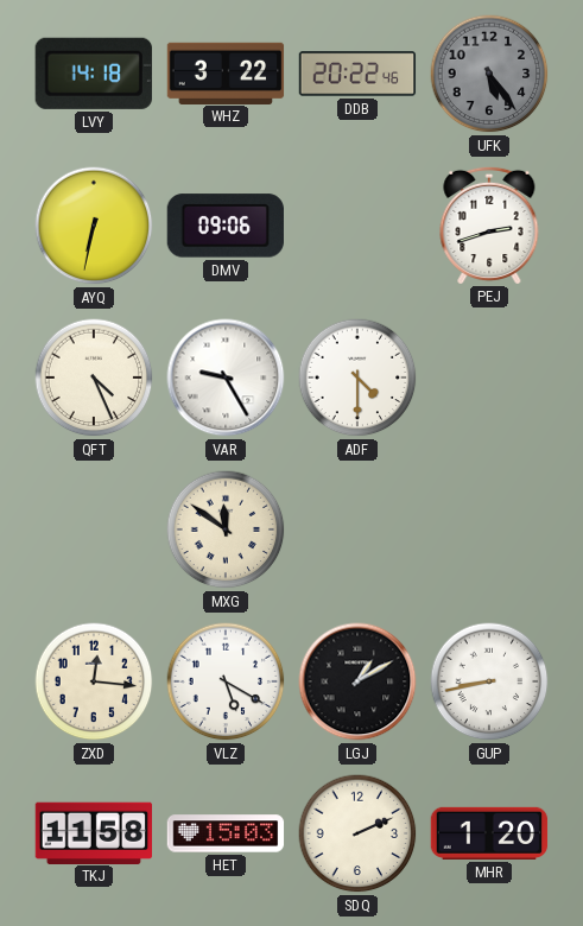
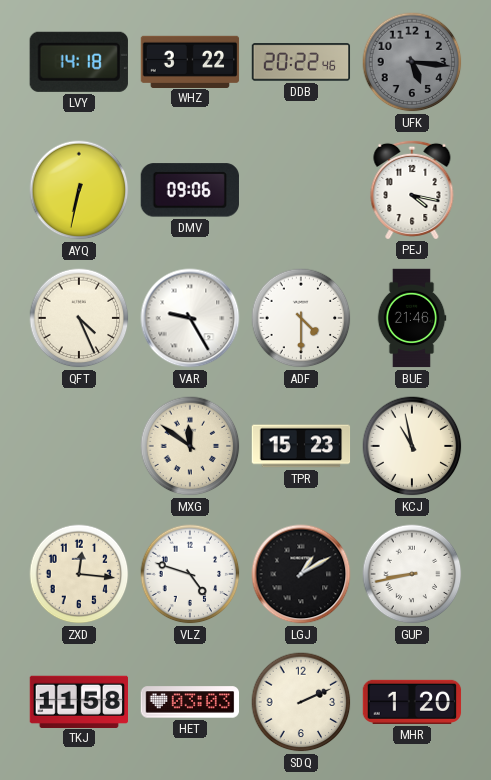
UFK: 5:24 -> 5:16 (412, 62)
PEJ: 2:42 -> 4:17 (412, 189)
BUE: none -> 21:46 (412, 318)
TPR: none -> 15:23 (301, 446)
KCJ: none -> 10:58 (412, 446)
VLZ: 5:20 -> 4:48 (190, 574)
HET: 15:03 -> 03:03 (190, 702)
